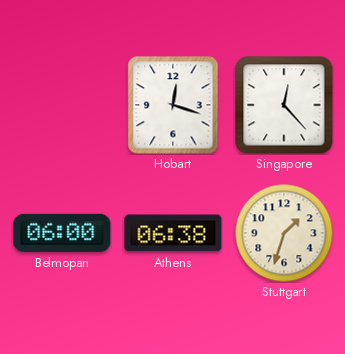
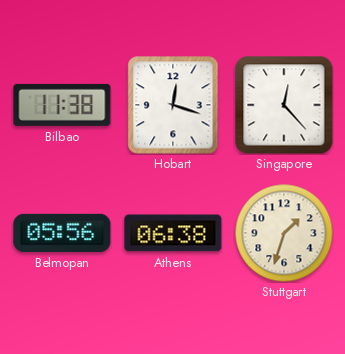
Bilbao: none -> 11:38 (62, 105)
Belmopan: 06:00 -> 05:56 (62, 233)
